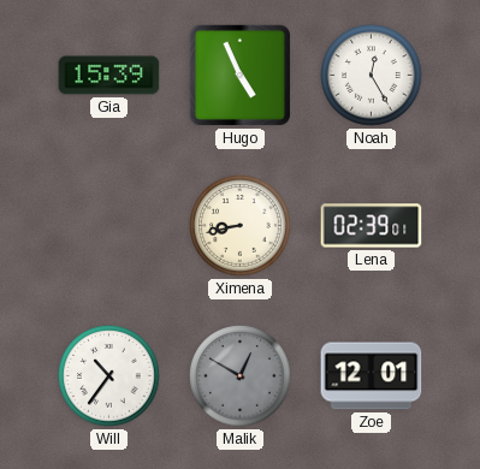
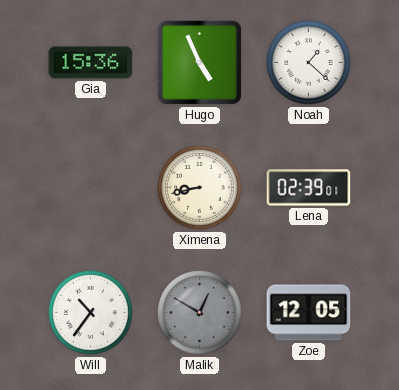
Gia: 15:39 -> 15:36 (91, 63)
Noah: 12:25 -> 1:22 (309, 63)
Zoe: 12:01 -> 12:05 (309, 313)
